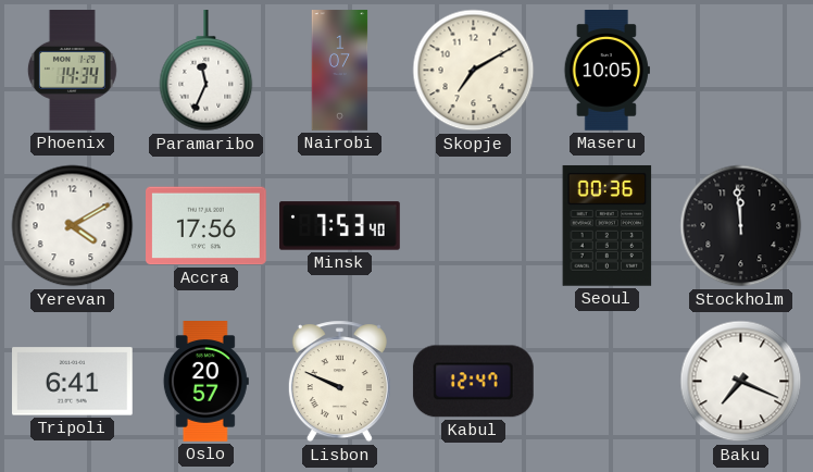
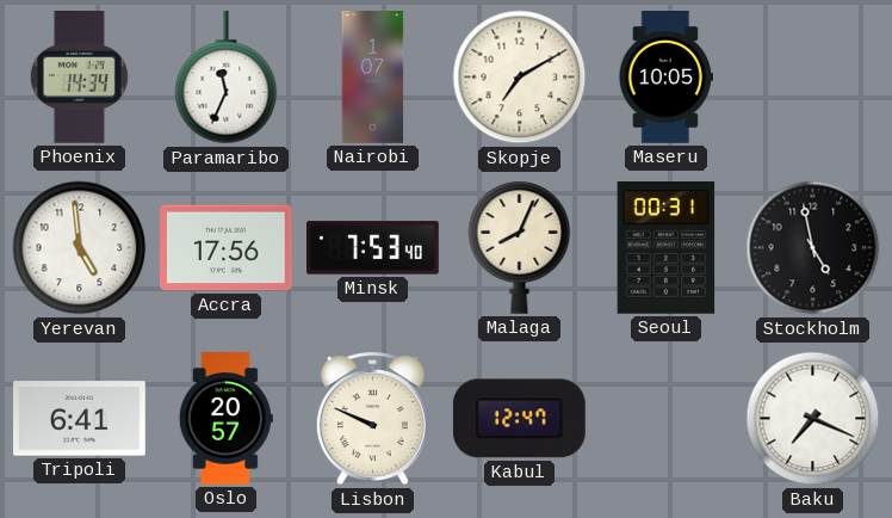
Yerevan: 4:10 -> 4:59 (80, 248)
Malaga: none -> 8:04 (520, 247)
Seoul: 00:36 -> 00:31 (667, 247)
Stockholm: 11:59 -> 4:58 (813, 248)
